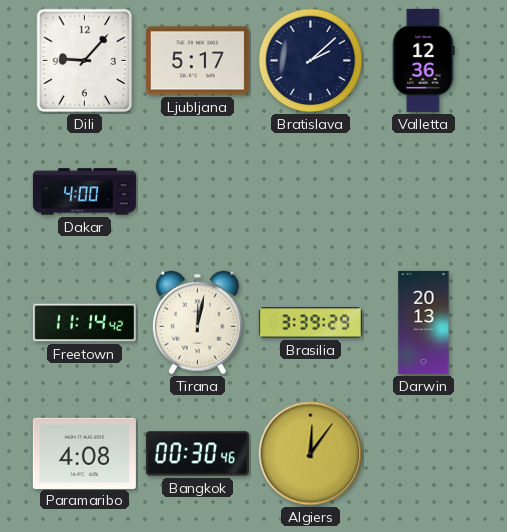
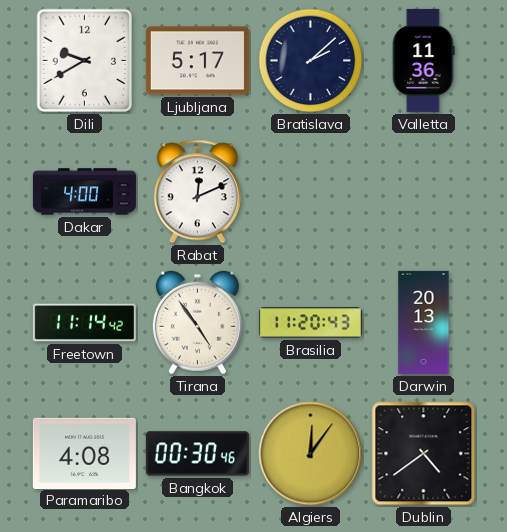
Dili: 9:07 -> 9:40 (85, 61)
Valletta: 12:36 -> 11:36 (424, 60)
Rabat: none -> 12:11 (197, 192)
Tirana: 12:02 -> 4:54 (197, 323)
Brasilia: 3:39 -> 11:20 (310, 323)
Dublin: none -> 4:39 (424, 454)
